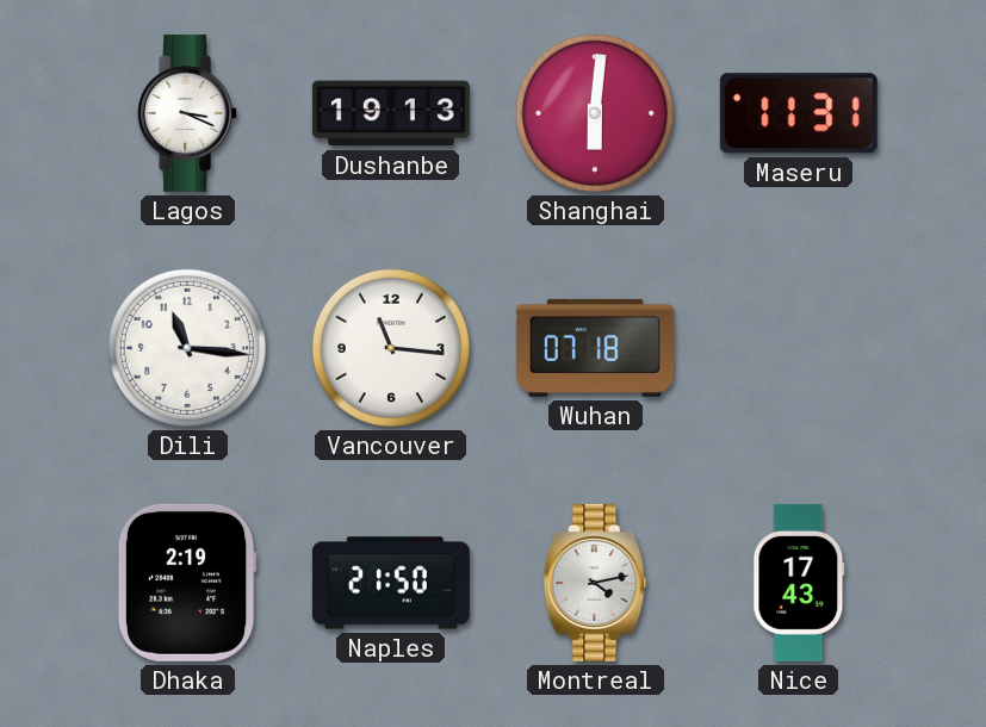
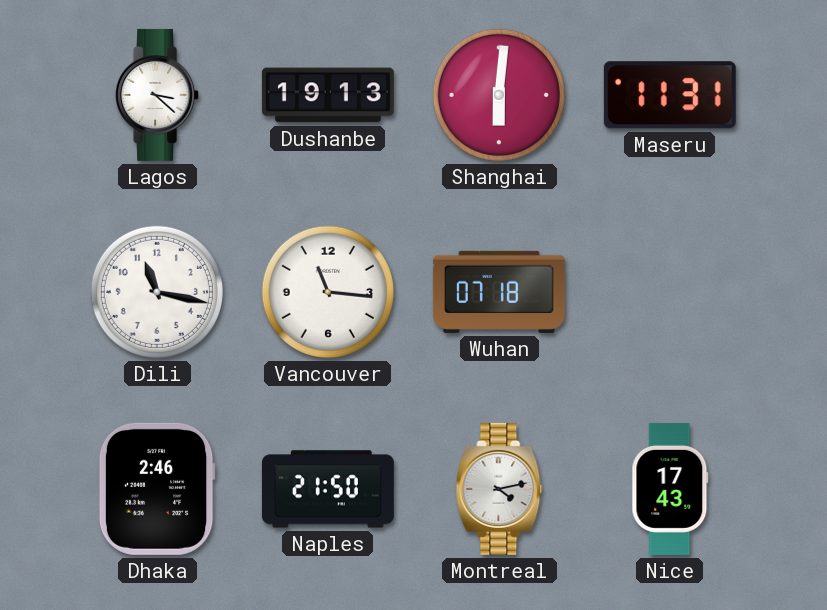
Lagos: 3:19 -> 3:22 (158, 95)
Dili: 11:16 -> 11:17 (157, 292)
Dhaka: 2:19 -> 2:46 (157, 489)
